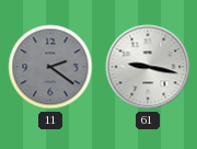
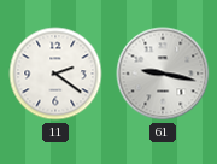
11 dial: grey -> white (55, 74)
